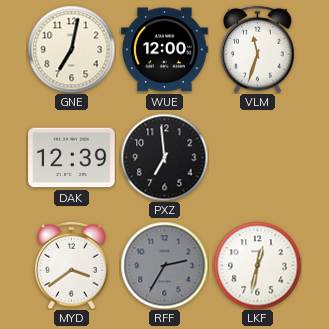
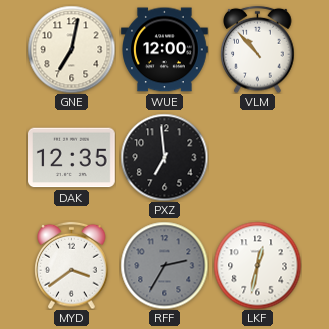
VLM: 11:33 -> 10:53 (258, 49)
DAK: 12:39 -> 12:35 (72, 158)
